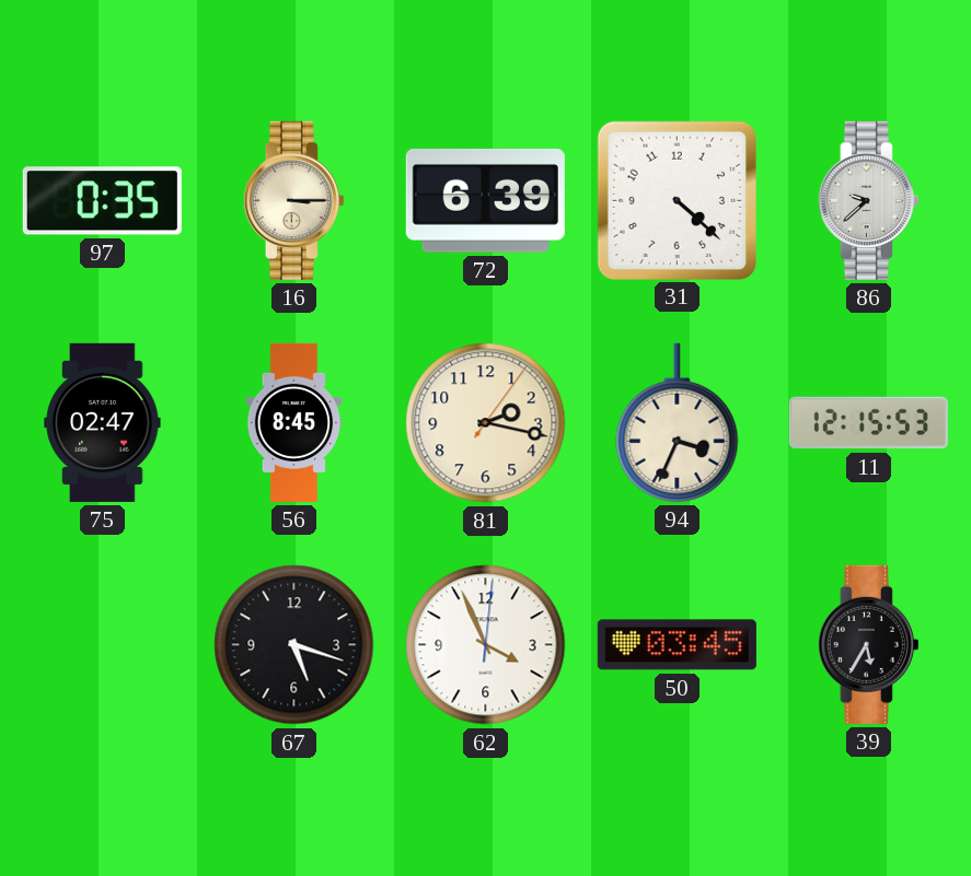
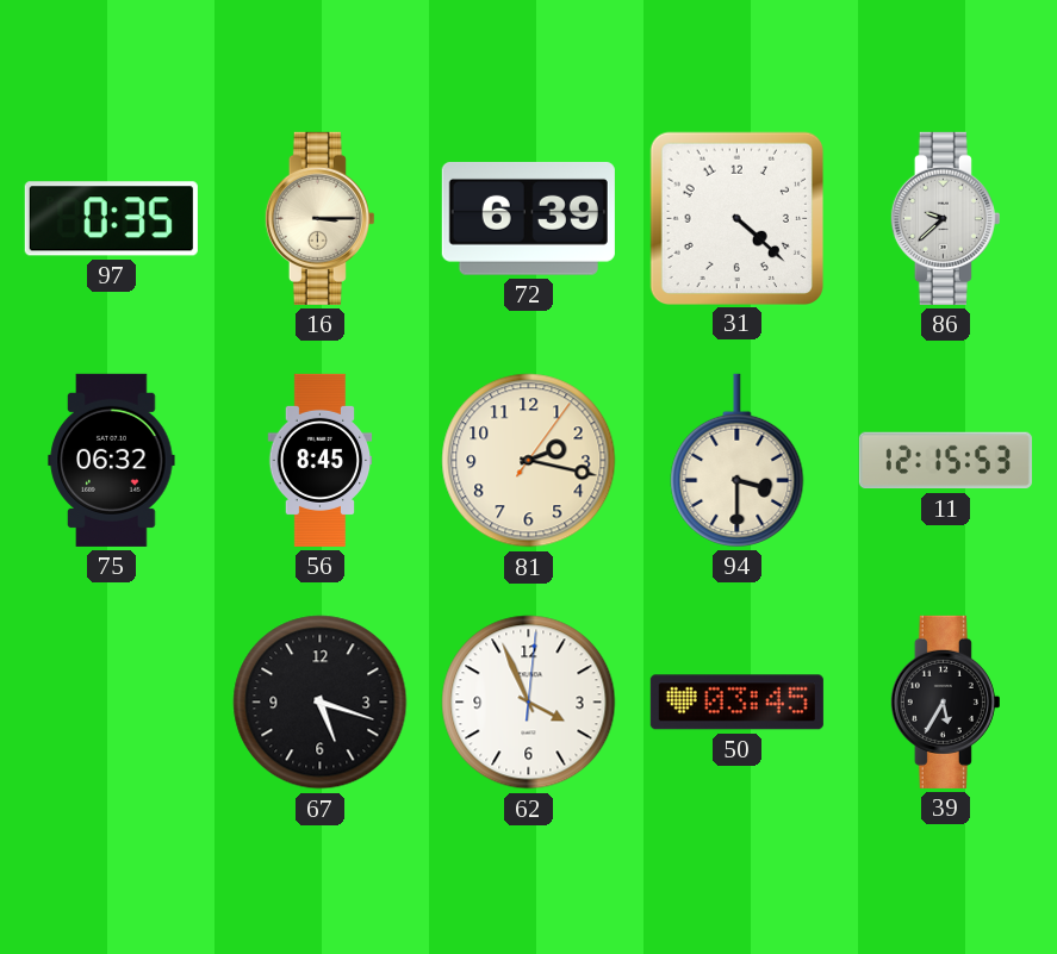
75: 02:47 -> 06:32 (112, 460)
94: 3:34 -> 3:30 (738, 460)
